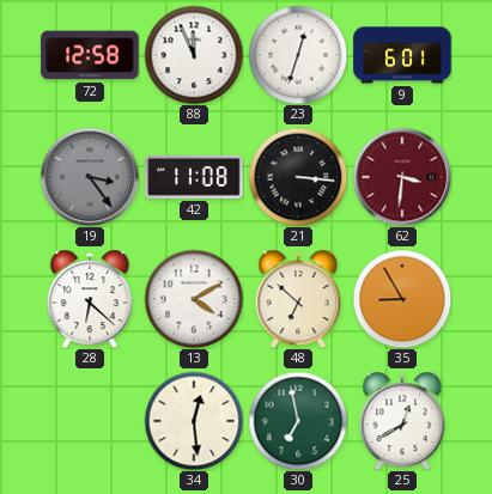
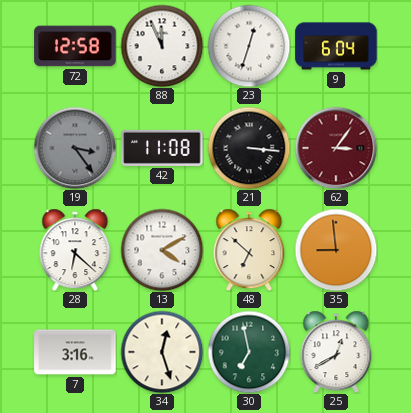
9: 6:01 -> 6:04 (336, 46)
62: 3:31 -> 3:06 (336, 148)
35: 8:55 -> 8:59 (336, 250)
7: none -> 3:16 (75, 352)
34: 12:29 -> 12:27 (162, 352)
